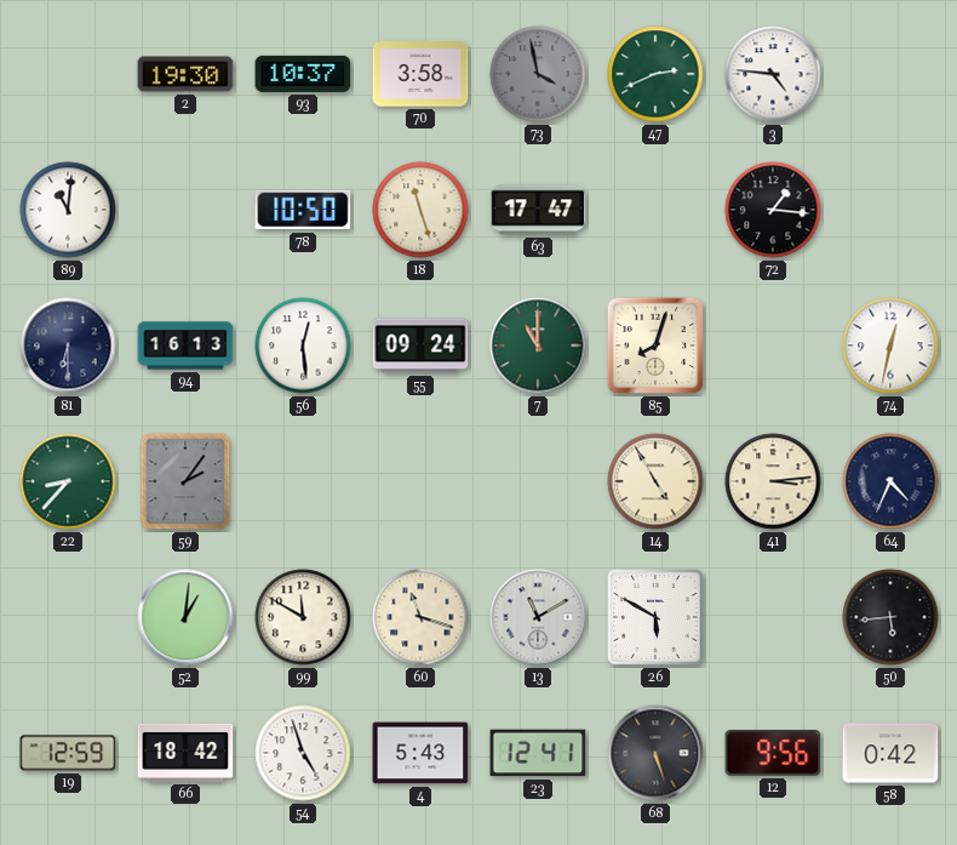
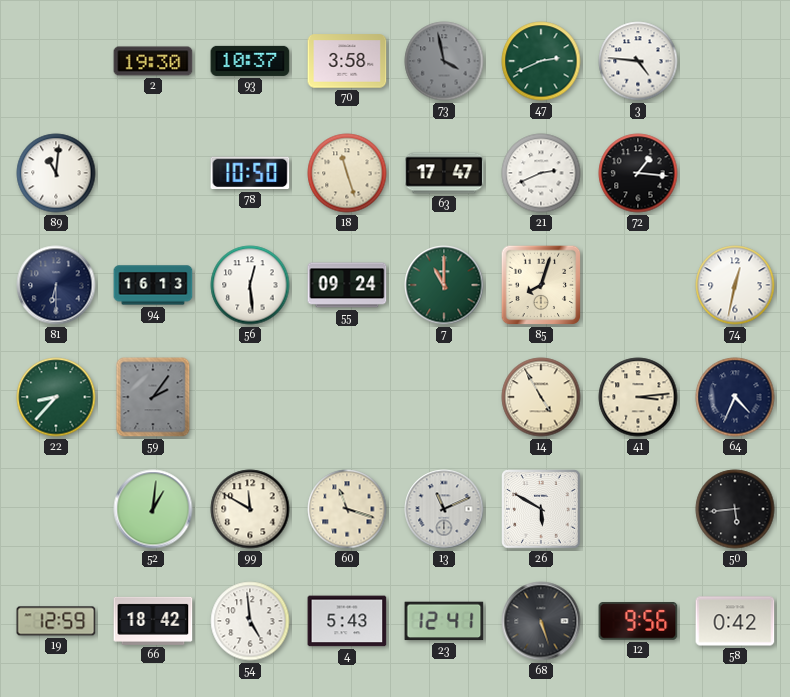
21: none -> 2:41 (541, 173)
13: 11:10 -> 11:11 (444, 509)
54: 4:57 -> 4:59 (250, 621)
